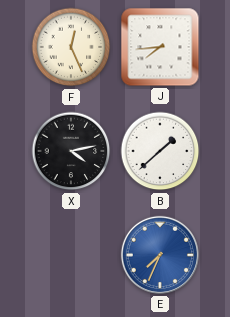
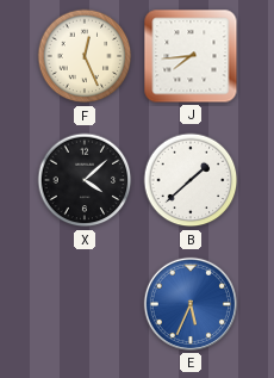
X: 4:13 -> 4:08 (85, 180)
E: 7:34 -> 5:34 (191, 304)
